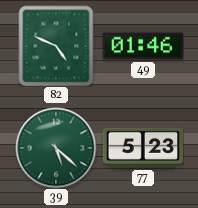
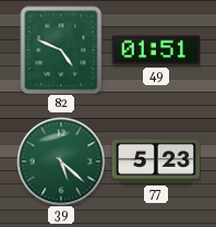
49: 01:46 -> 01:51 (155, 50)
